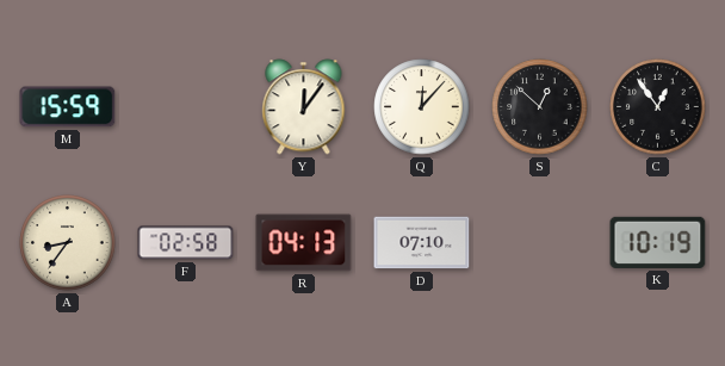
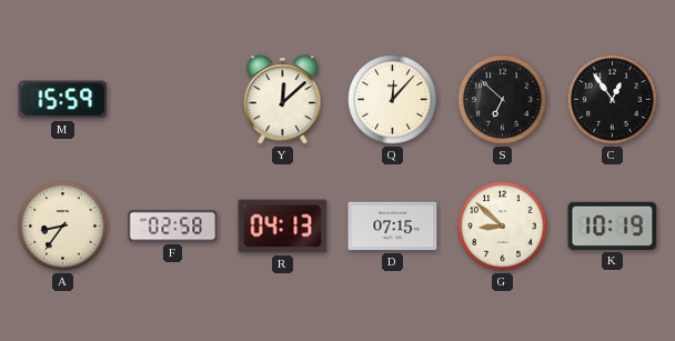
Y: 12:06 -> 12:08 (283, 100)
S: 12:52 -> 6:52 (503, 100)
D: 07:10 -> 07:15 (393, 227)
G: none -> 8:52 (503, 227)
